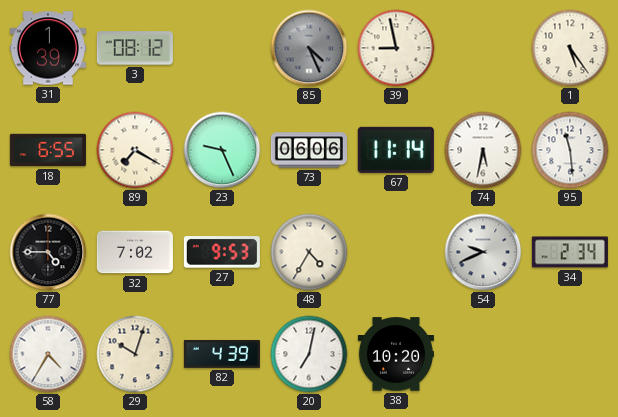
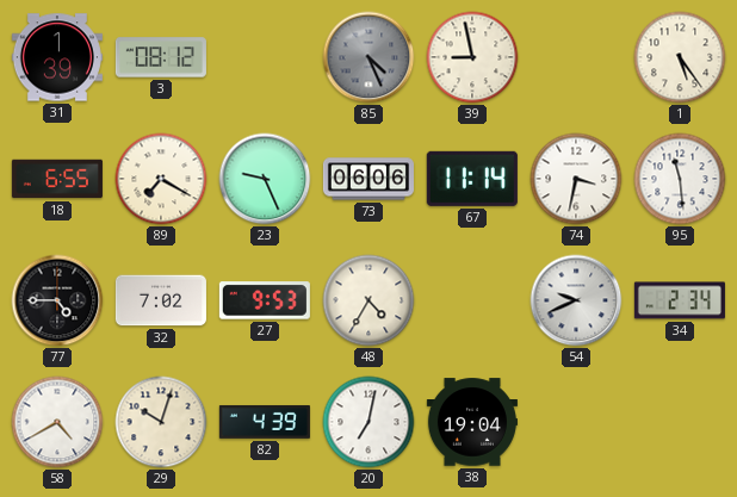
74: 5:32 -> 3:32 (576, 179)
58: 4:35 -> 4:40 (57, 422)
38: 10:20 -> 19:04 (472, 422)
